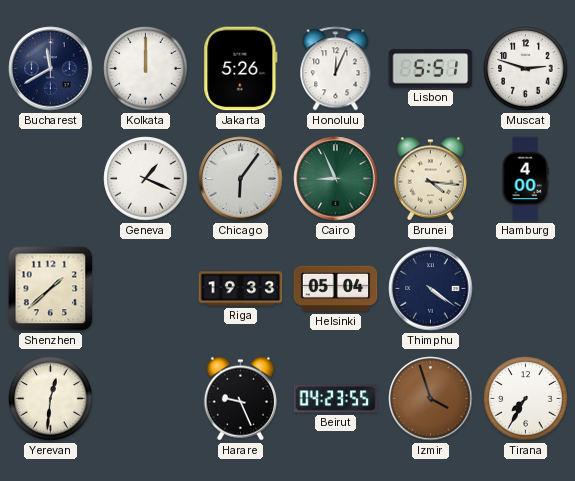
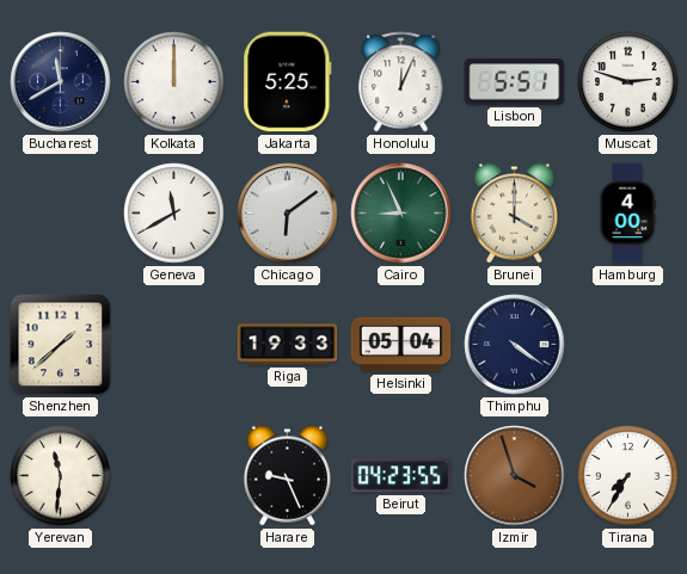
Jakarta: 5:26 -> 5:25 (288, 82)
Geneva: 1:19 -> 11:40 (174, 214)
Chicago: 6:06 -> 6:09 (288, 214)
Brunei: 4:16 -> 4:00 (514, 214)
Yerevan: 12:31 -> 11:31 (61, 476)
